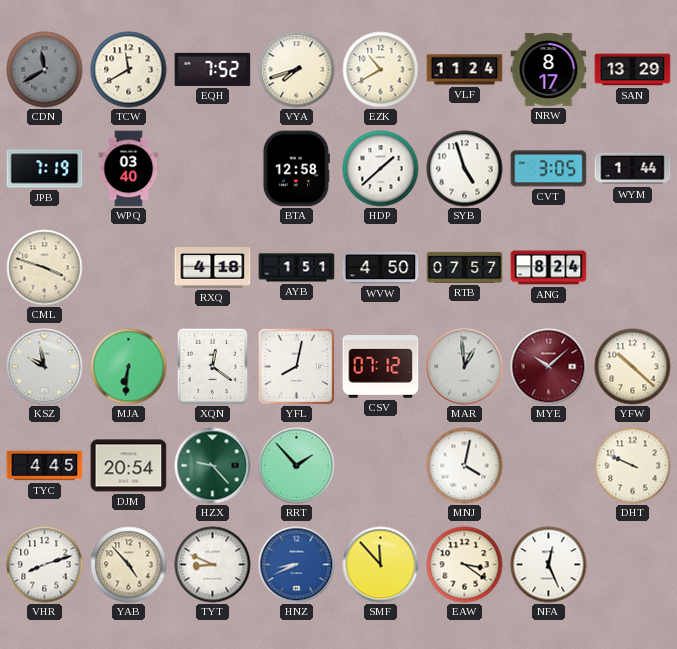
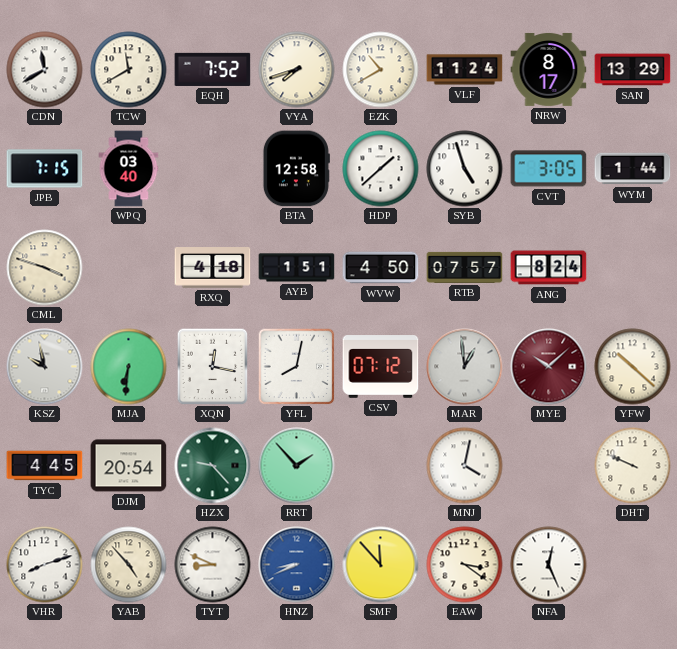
CDN dial: grey -> white (45, 70)
JPB: 7:19 -> 7:15 (45, 169)
XQN: 12:21 -> 12:17 (213, 366)
